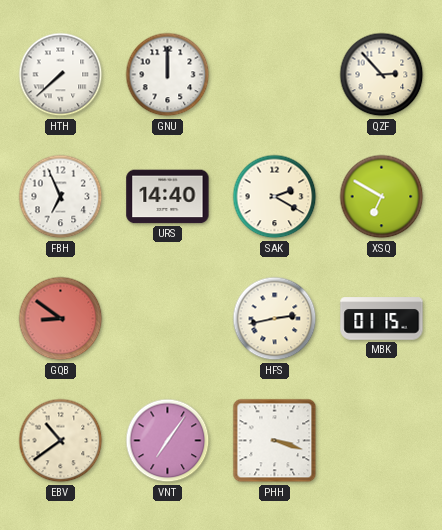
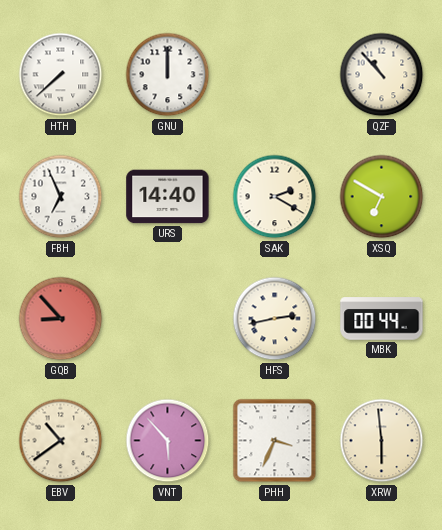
QZF: 2:53 -> 10:53 (382, 75)
GQB: 8:51 -> 8:53 (61, 319)
MBK: 01:15 -> 00:44 (382, 319)
VNT: 7:06 -> 5:53 (168, 441)
PHH: 3:18 -> 3:34 (275, 441)
XRW: none -> 5:59 (382, 441)
